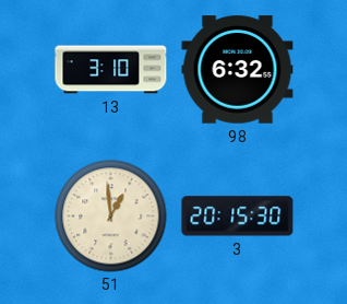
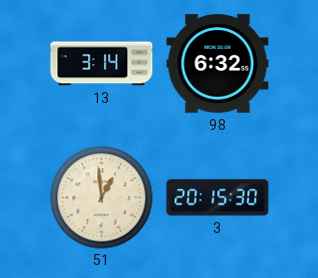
13: 3:10 -> 3:14 (102, 64)
